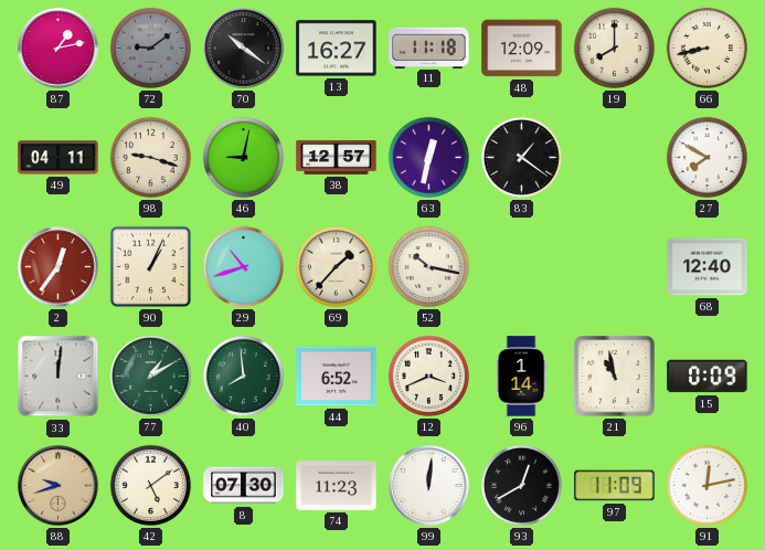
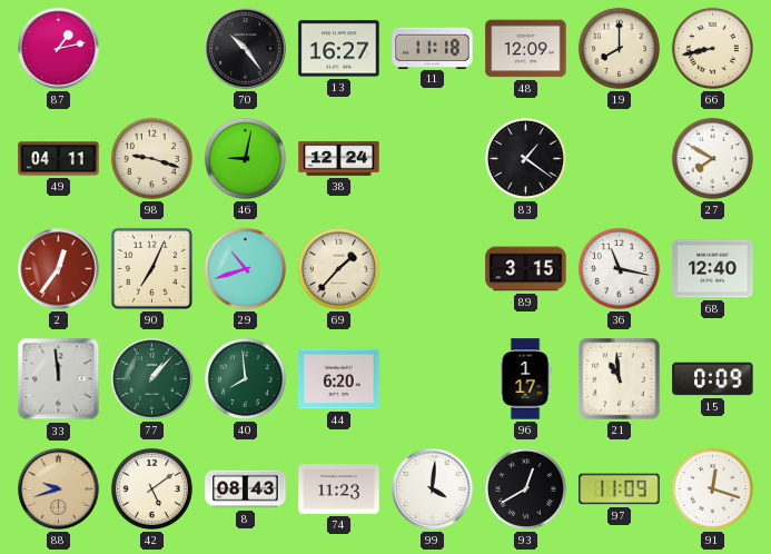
72: 9:09 -> none (150, 47)
70: 10:21 -> 10:24 (246, 49)
38: 12:57 -> 12:24 (339, 158)
63: 12:32 -> none (428, 157)
90: 1:04 -> 7:04 (151, 268)
52: 10:17 -> none (428, 266)
89: none -> 3:15 (526, 269)
36: none -> 11:17 (619, 268)
33: 12:01 -> 11:59 (59, 379)
77: 1:10 -> 1:07 (152, 379)
44: 6:52 -> 6:20 (339, 379)
12: 3:41 -> none (428, 376)
96: 1:14 -> 1:17 (525, 379)
21: 10:58 -> 10:59 (620, 379)
8: 07:30 -> 08:43 (246, 489)
99: 12:01 -> 4:01 (433, 489)
91: 12:13 -> 12:18 (712, 488)
